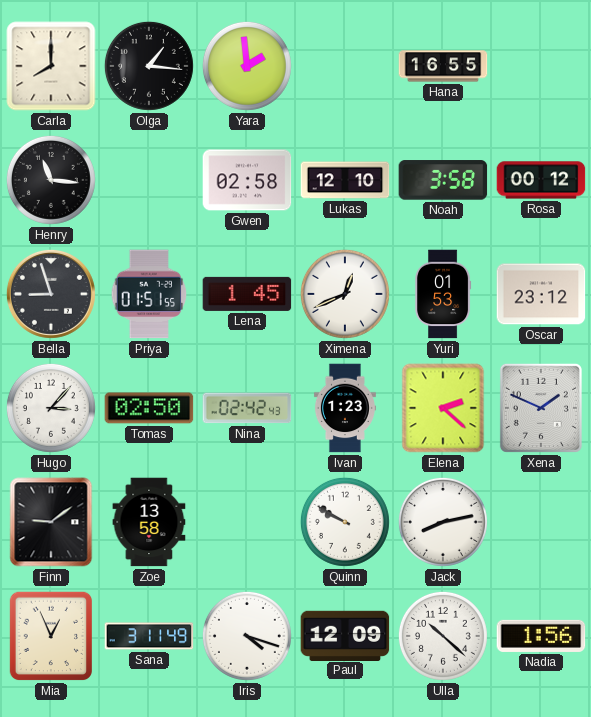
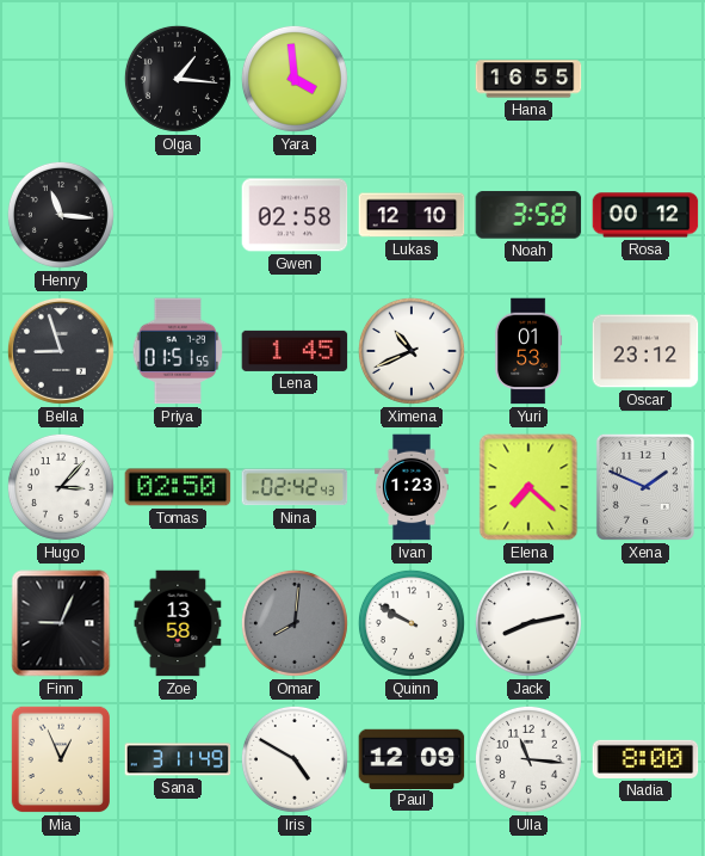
Carla: 8:00 -> none (51, 66)
Yara: 1:59 -> 3:59 (295, 79)
Ximena: 12:41 -> 10:41 (412, 351)
Elena: 2:22 -> 7:22 (528, 487)
Finn: 9:09 -> 9:04 (61, 623)
Omar: none -> 8:01 (295, 623)
Iris: 4:18 -> 4:50 (295, 759)
Ulla: 10:22 -> 11:16 (528, 759)
Nadia: 1:56 -> 8:00 (645, 759)
